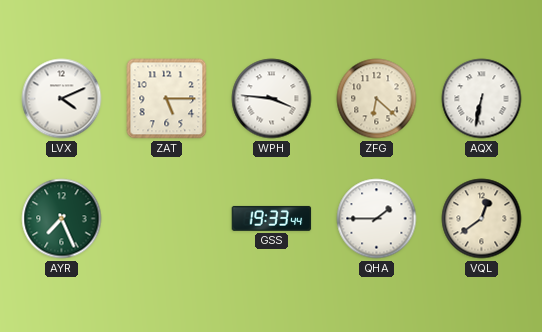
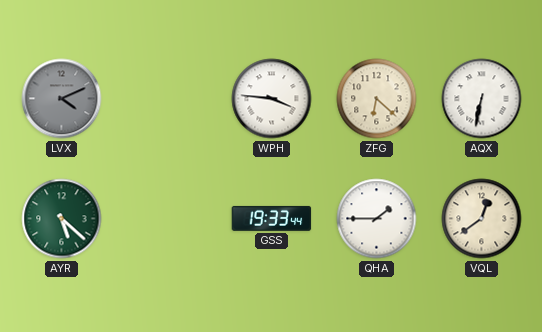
LVX dial: white -> grey (62, 99)
ZAT: 5:15 -> none (167, 99)
AYR: 7:26 -> 5:22 (62, 219)
